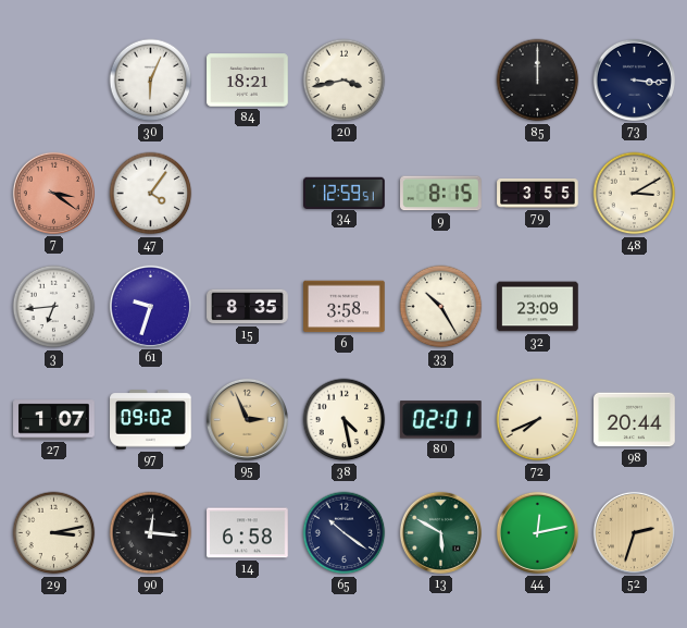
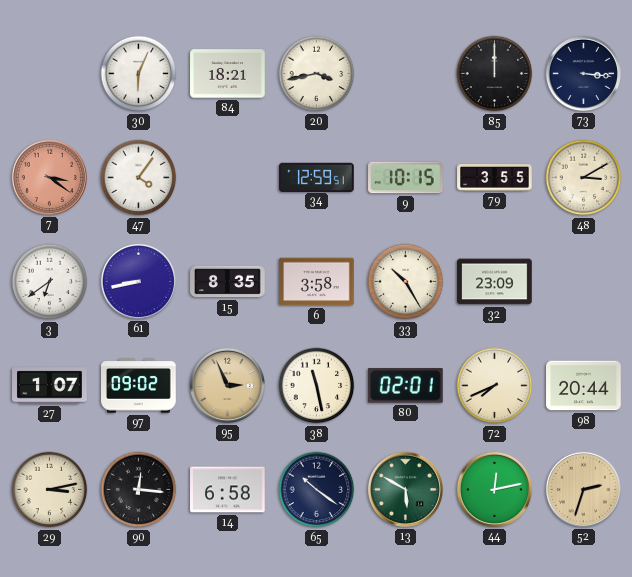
9: 8:15 -> 10:15 (406, 178)
3: 6:44 -> 6:39 (50, 282)
61: 9:33 -> 8:43 (138, 281)
38: 4:28 -> 11:28 (317, 386)
